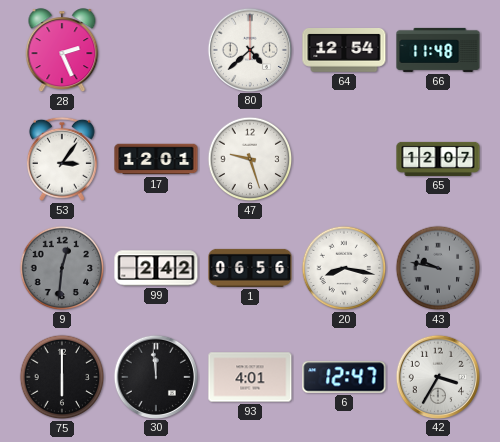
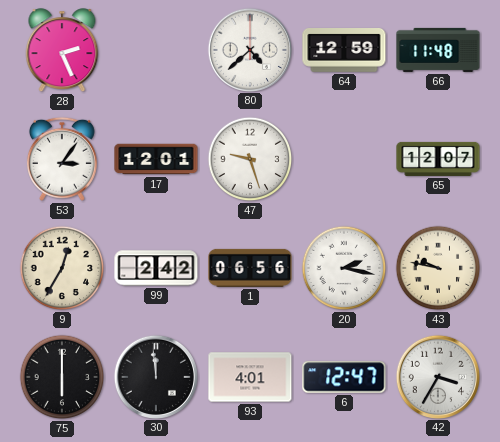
64: 12:54 -> 12:59 (344, 51)
9: 12:31 -> 12:35 (62, 268)
9 dial: grey -> cream (62, 268)
20: 8:17 -> 2:17 (344, 268)
43 dial: grey -> cream (438, 268)
